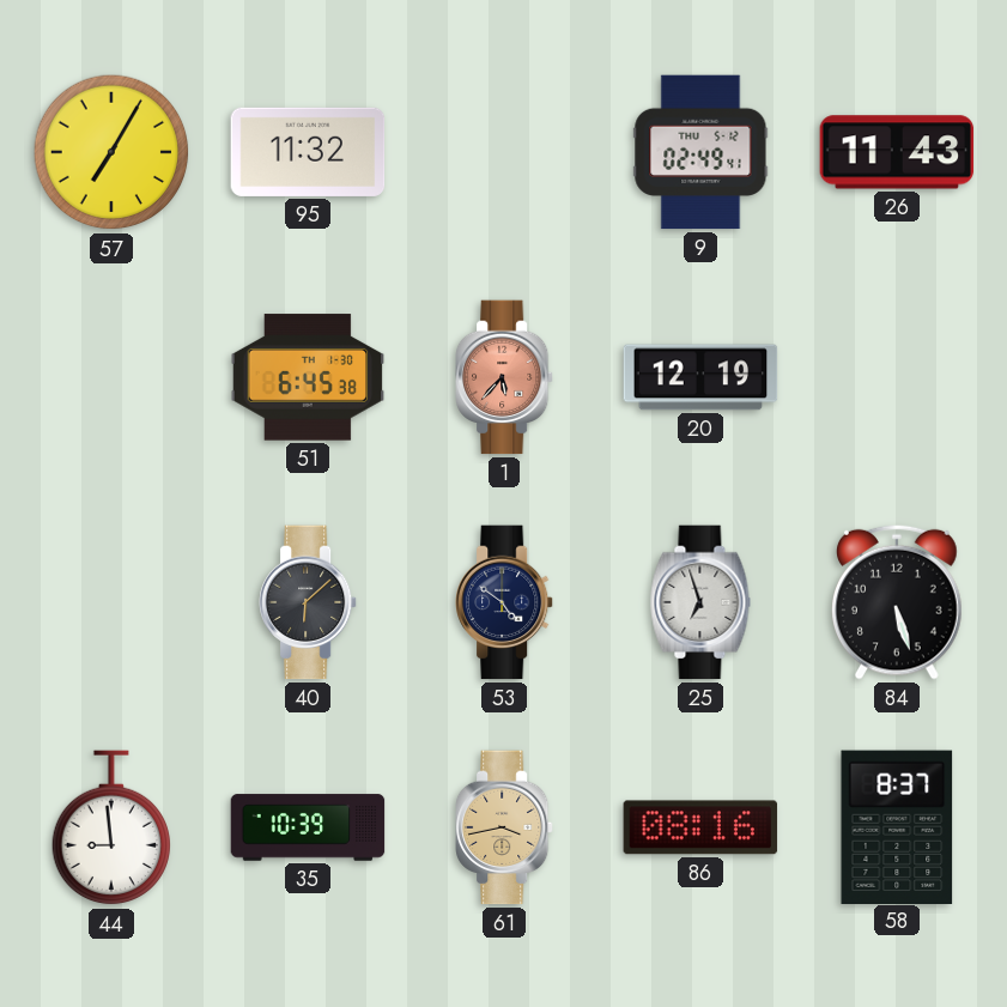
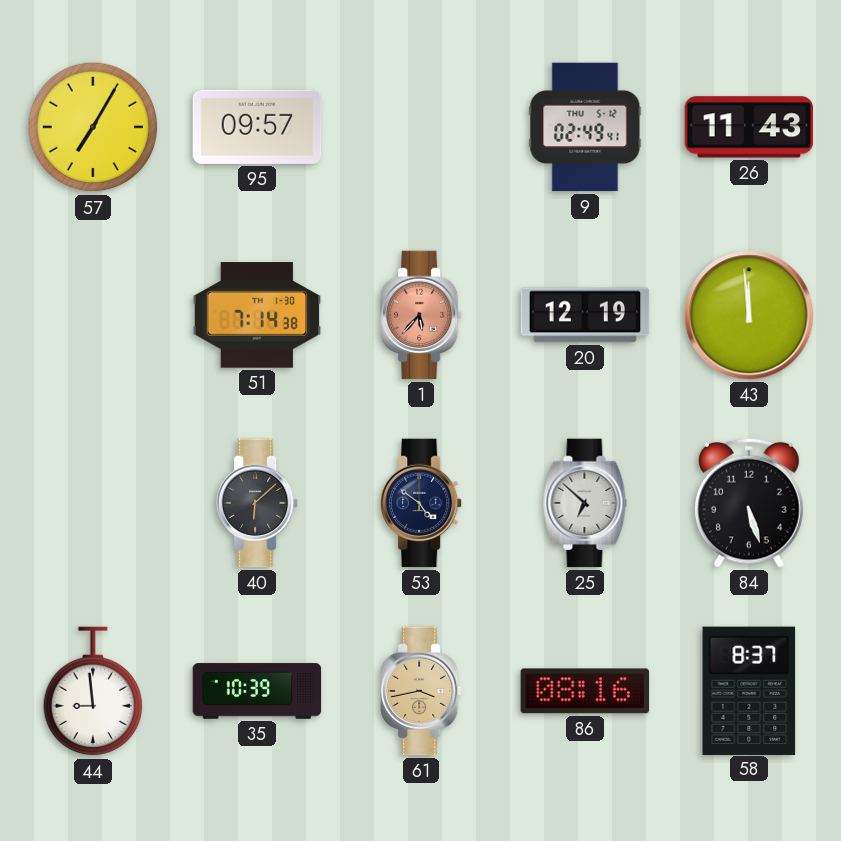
95: 11:32 -> 09:57 (257, 127)
51: 6:45 -> 7:14 (257, 315)
43: none -> 11:59 (749, 315)
25: 6:57 -> 6:52 (585, 503)
